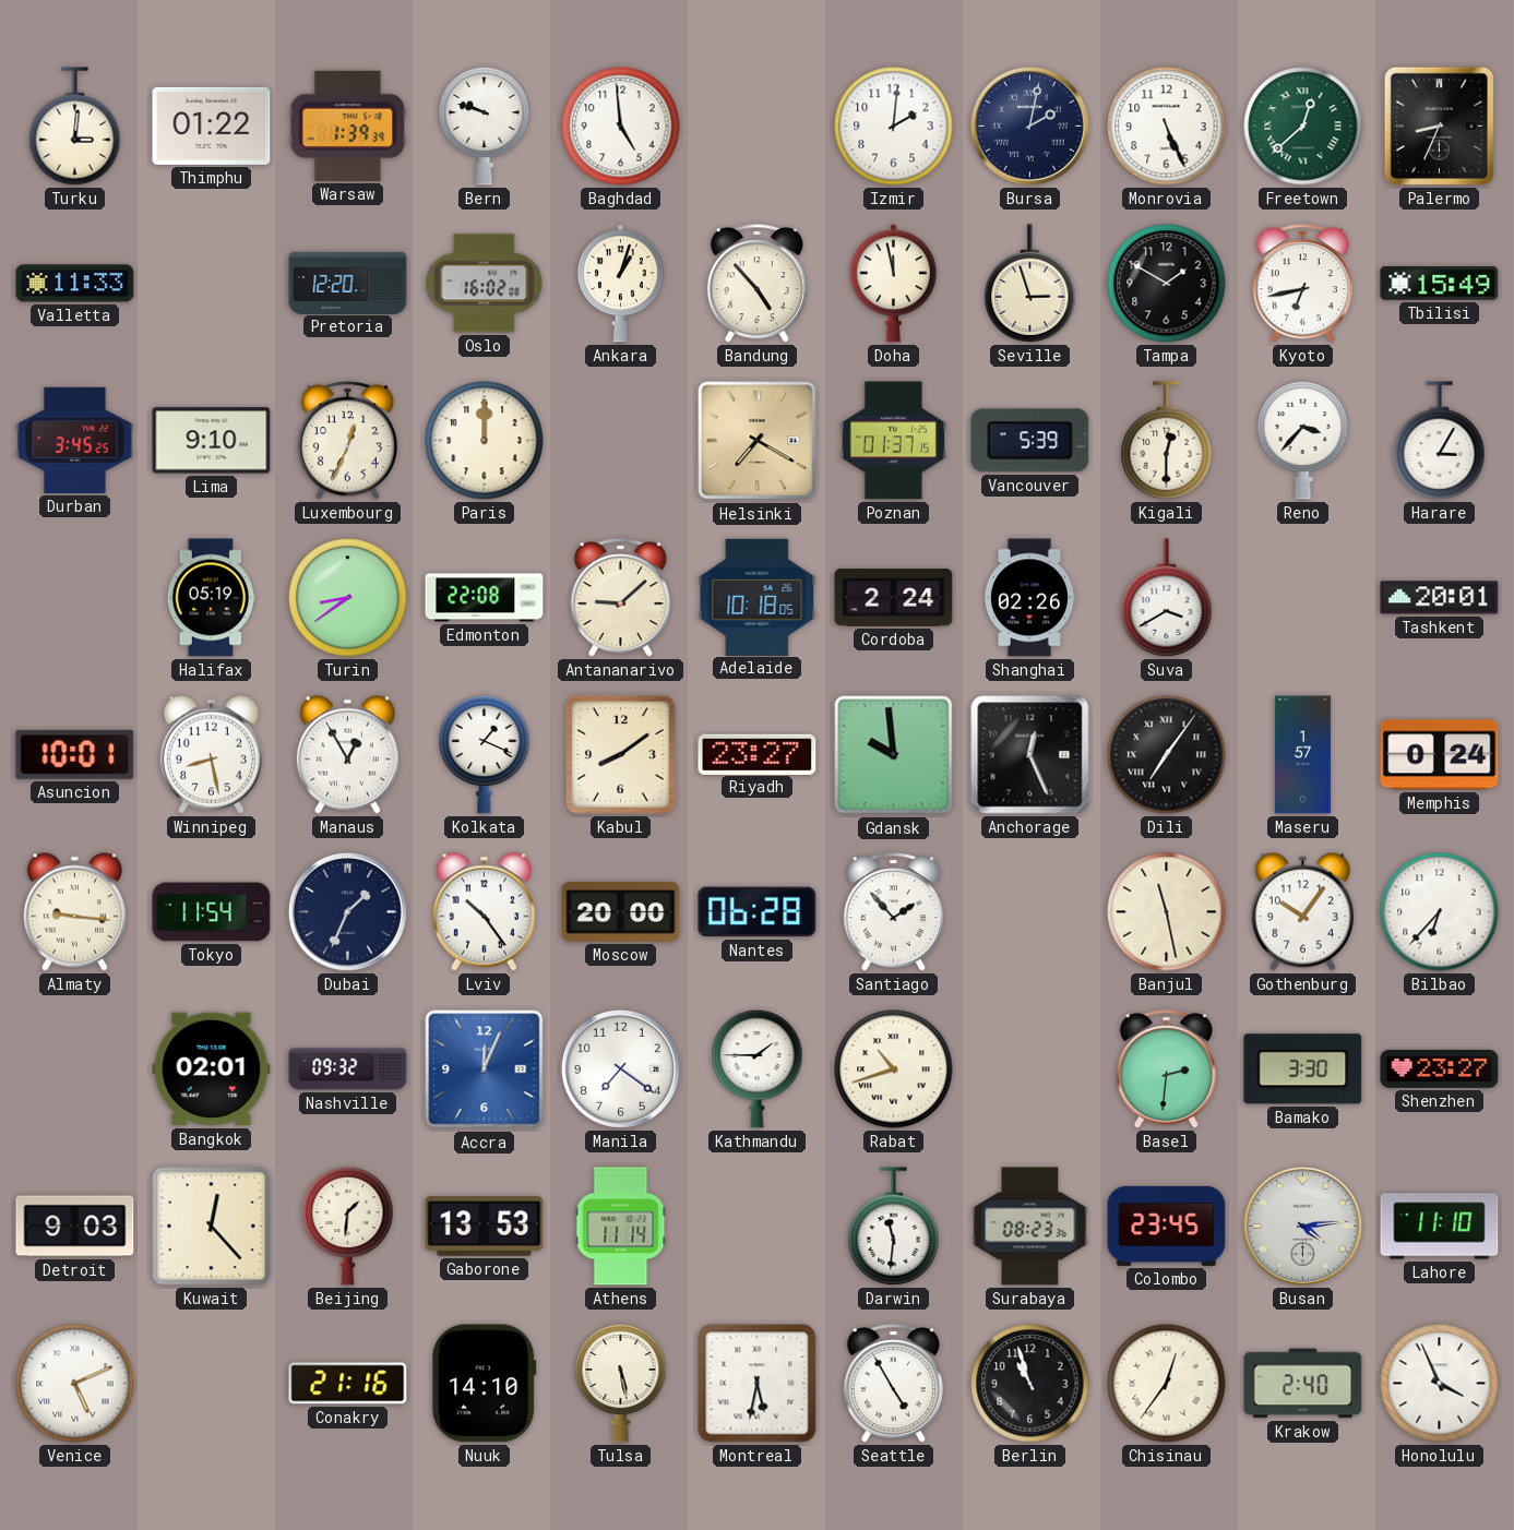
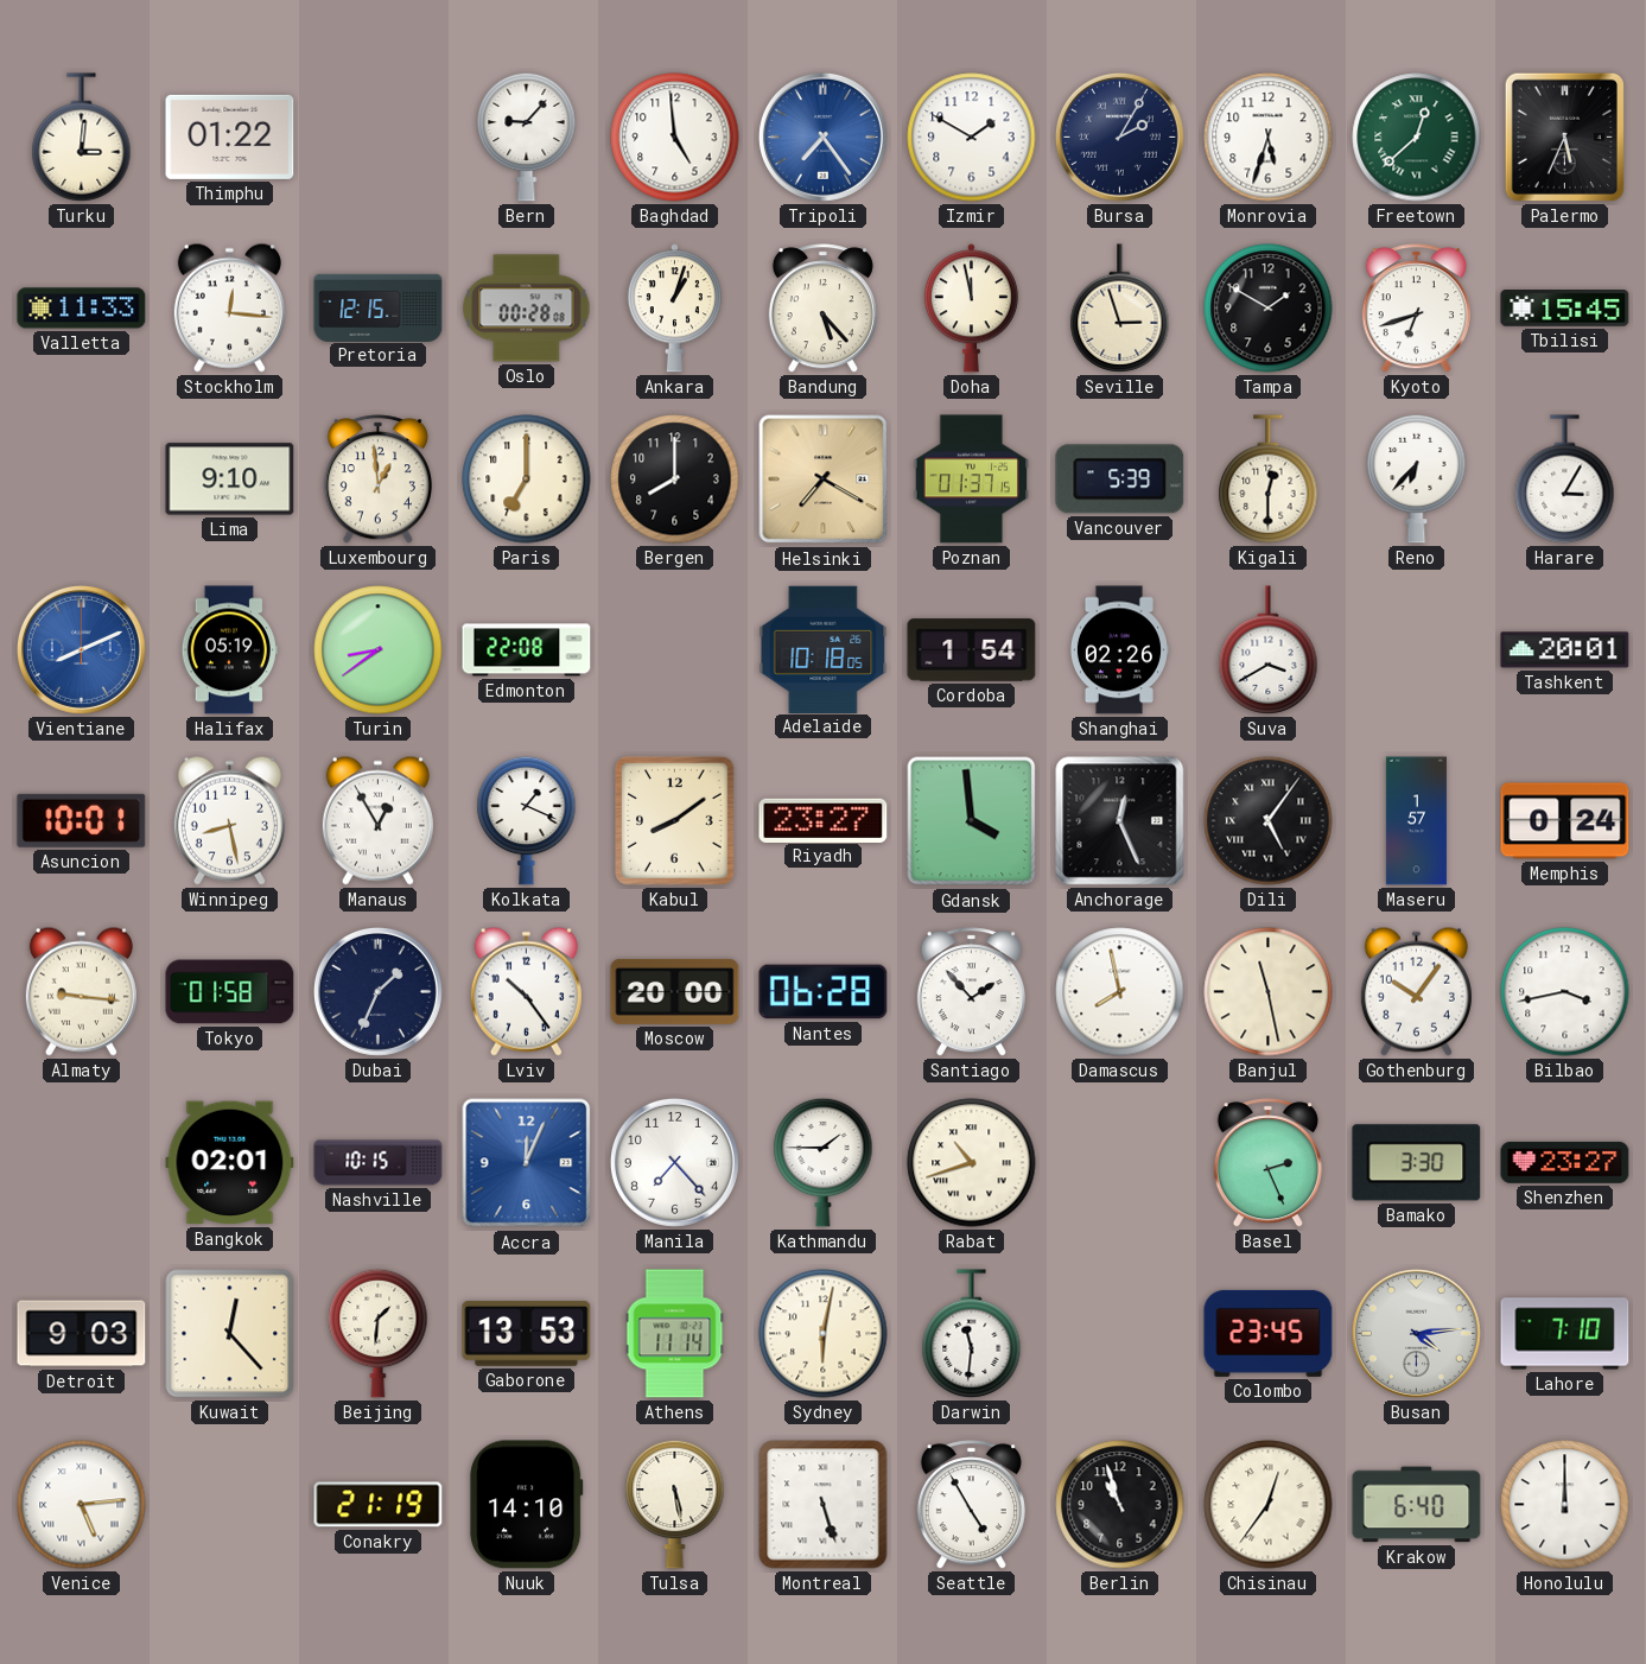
Warsaw: 1:39 -> none (348, 125)
Bern: 9:48 -> 9:07 (527, 136)
Tripoli: none -> 7:24 (822, 136)
Izmir: 2:01 -> 1:50 (972, 138)
Bursa: 2:02 -> 2:05 (1119, 136)
Monrovia: 5:26 -> 5:33 (1269, 138)
Palermo: 8:34 -> 5:34 (1564, 136)
Stockholm: none -> 12:16 (229, 307)
Pretoria: 12:20 -> 12:15 (379, 307)
Oslo: 16:02 -> 00:28 (527, 309)
Bandung: 4:53 -> 5:23 (822, 309)
Kyoto: 6:43 -> 6:42 (1416, 309)
Tbilisi: 15:49 -> 15:45 (1565, 309)
Durban: 3:45 -> none (75, 440)
Luxembourg: 12:34 -> 12:59 (377, 479)
Paris: 12:00 -> 7:00 (527, 479)
Bergen: none -> 8:00 (675, 479)
Reno: 3:37 -> 6:37 (1417, 478)
Vientiane: none -> 8:11 (81, 649)
Antananarivo: 9:08 -> none (620, 598)
Cordoba: 2:24 -> 1:54 (972, 650)
Gdansk: 9:59 -> 3:59 (972, 821)
Dili: 7:06 -> 5:06 (1269, 821)
Tokyo: 11:54 -> 01:58 (230, 992)
Damascus: none -> 7:58 (1120, 992)
Bilbao: 6:37 -> 3:43 (1565, 992)
Nashville: 09:32 -> 10:15 (379, 1163)
Manila: 7:21 -> 7:23 (674, 1162)
Basel: 2:31 -> 2:26 (1267, 1163)
Sydney: none -> 6:02 (824, 1334)
Surabaya: 08:23 -> none (1030, 1227)
Lahore: 11:10 -> 7:10 (1565, 1334)
Venice: 5:11 -> 5:14 (82, 1505)
Conakry: 21:16 -> 21:19 (379, 1505)
Montreal: 5:32 -> 5:27 (824, 1505)
Krakow: 2:40 -> 6:40 (1417, 1505)
Honolulu: 3:56 -> 12:00 (1565, 1505)
